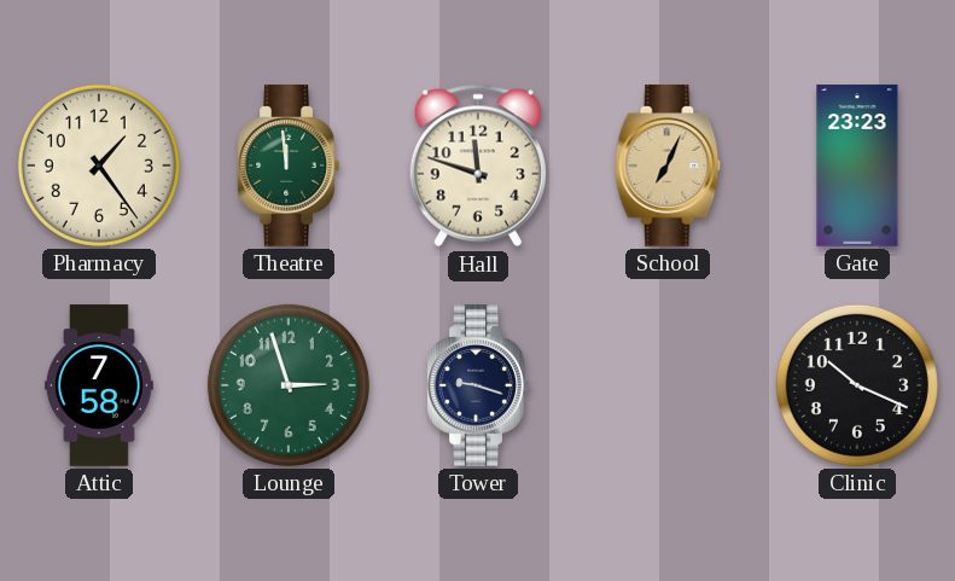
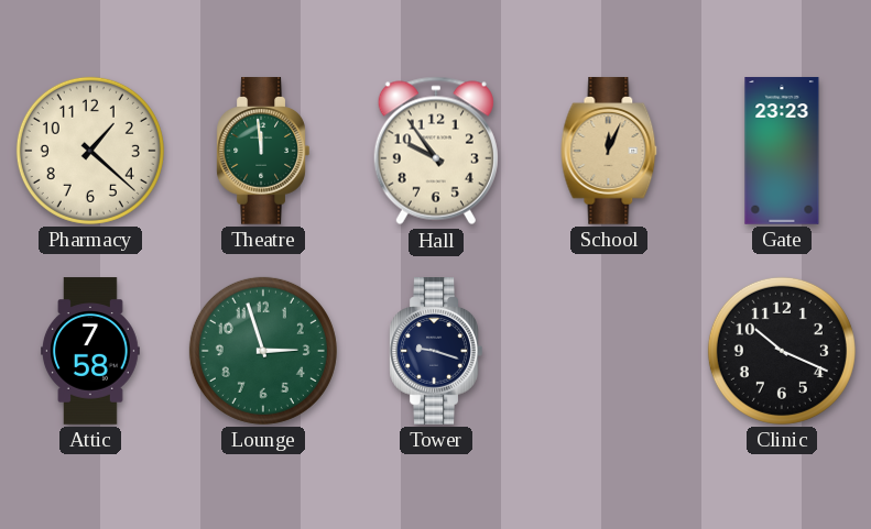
Pharmacy: 1:24 -> 1:22 (90, 151)
Hall: 11:48 -> 9:54 (436, 151)
School: 7:04 -> 12:04 (609, 151)
